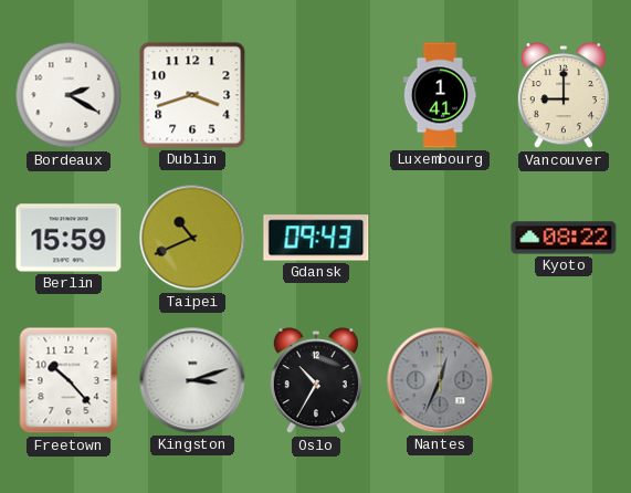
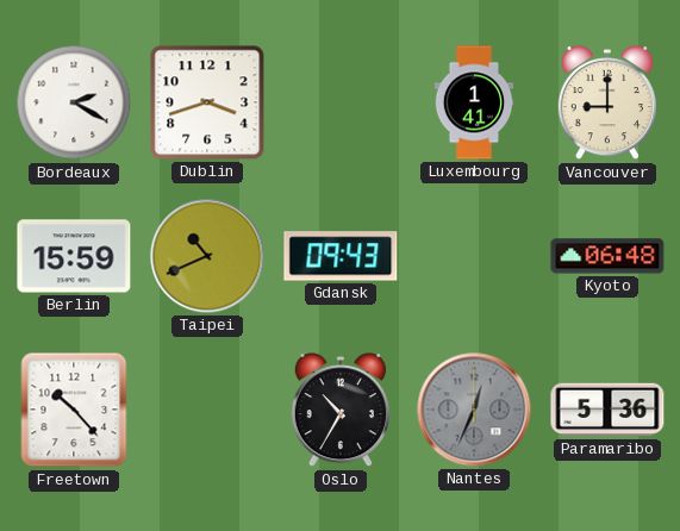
Kyoto: 08:22 -> 06:48 (607, 256)
Kingston: 3:12 -> none (192, 380)
Paramaribo: none -> 5:36 (607, 410)
